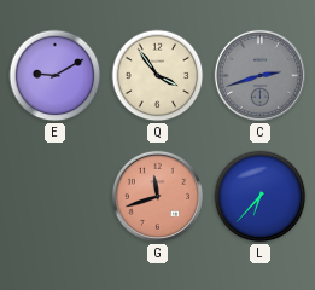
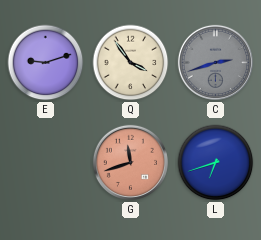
E: 9:10 -> 9:12 (46, 63)
L: 6:37 -> 6:42 (216, 163)
